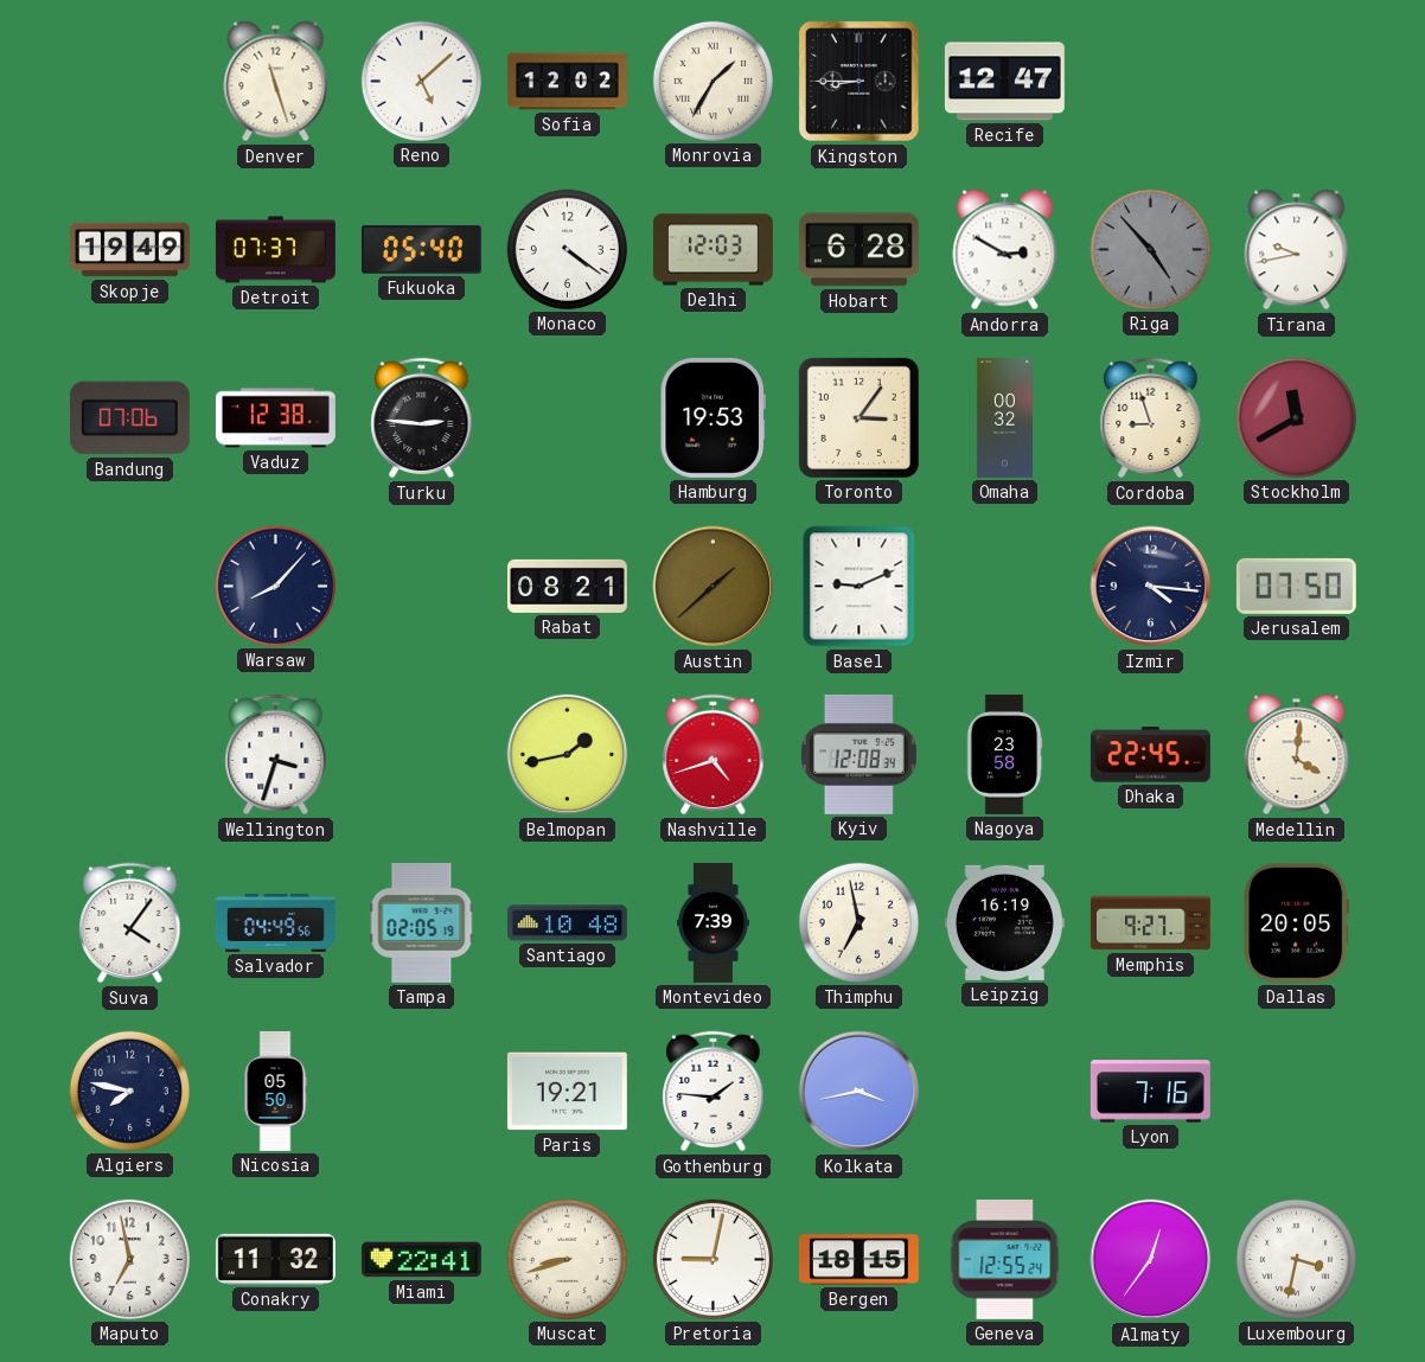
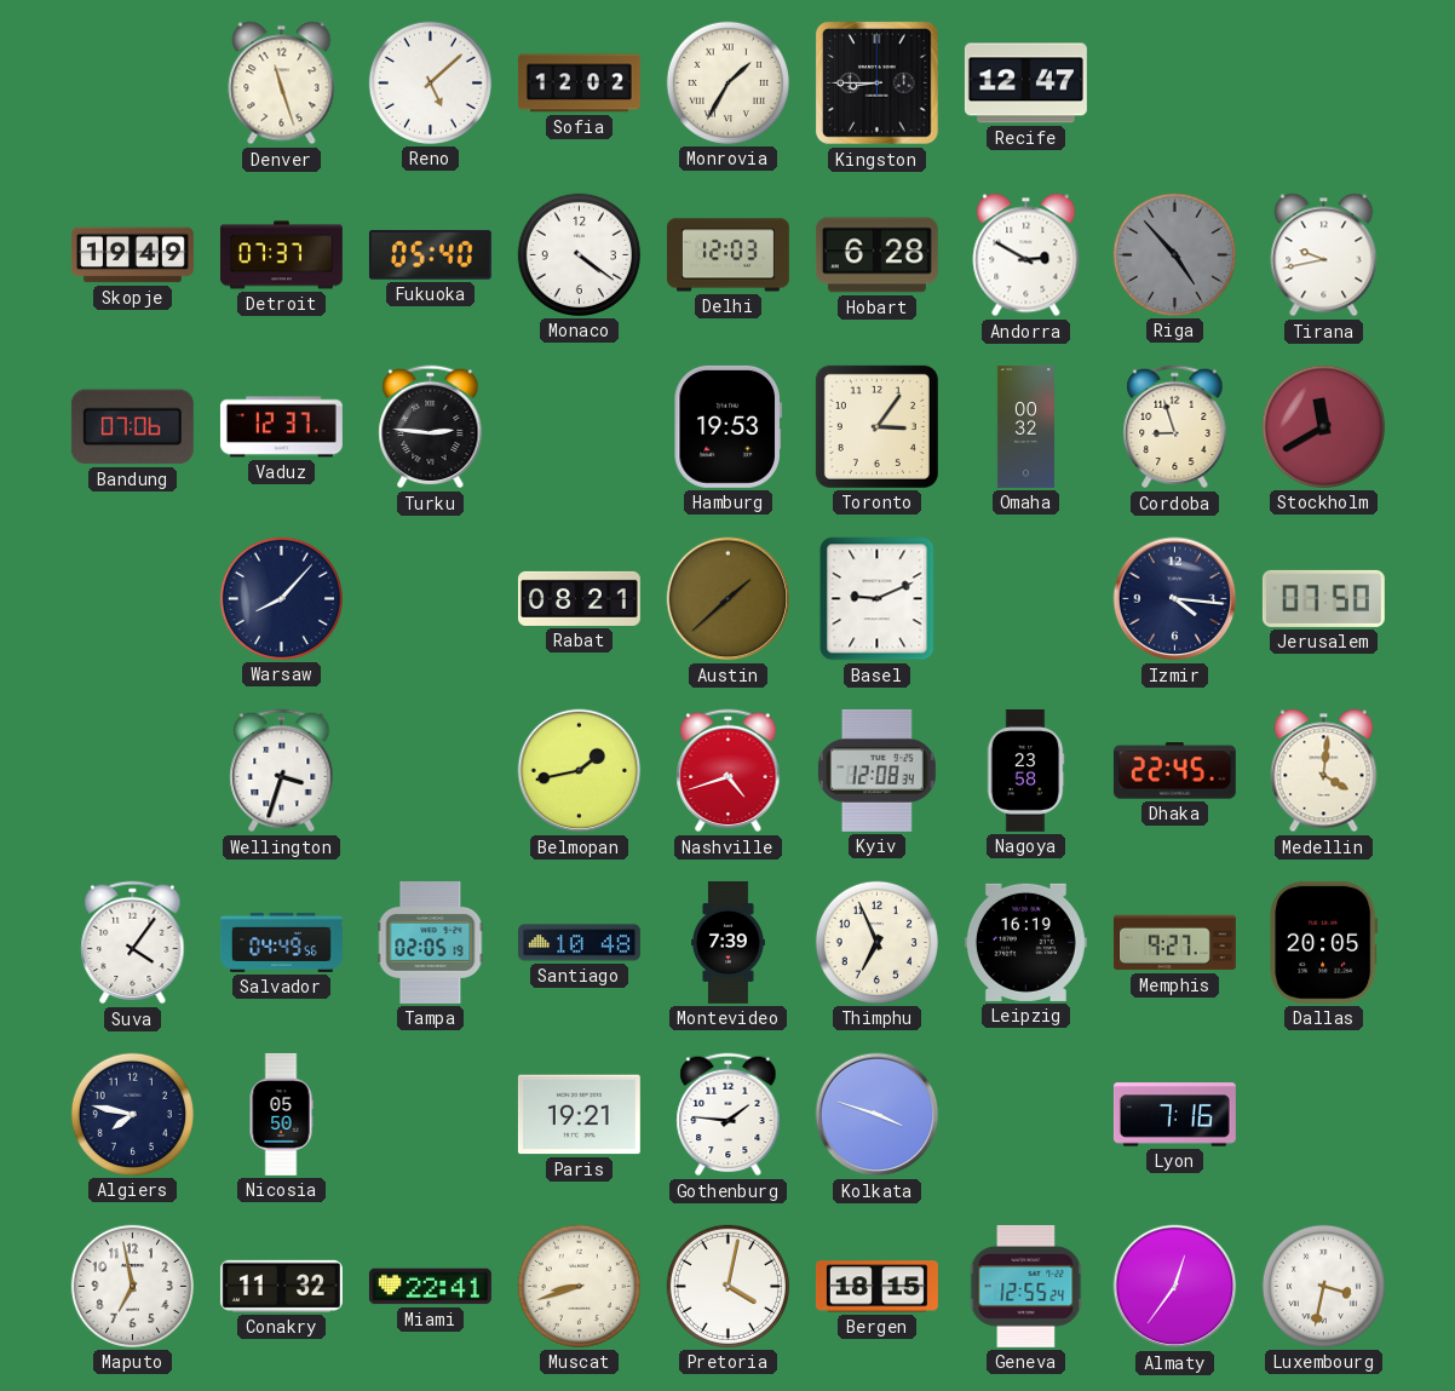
Vaduz: 12:38 -> 12:37 (281, 427)
Thimphu: 6:58 -> 6:56 (876, 942)
Kolkata: 3:43 -> 3:48 (878, 1115)
Pretoria: 9:02 -> 4:02 (727, 1286)
